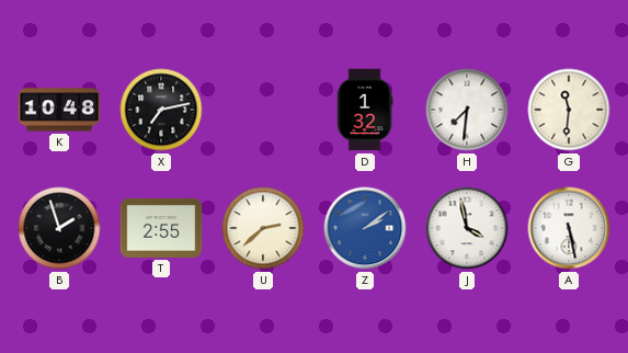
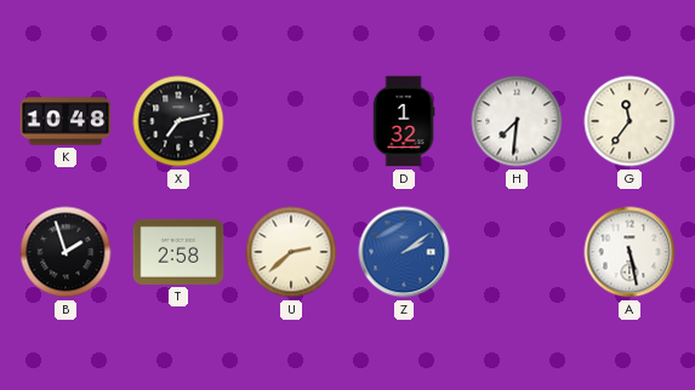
G: 11:31 -> 11:36 (630, 121)
T: 2:55 -> 2:58 (178, 252)
J: 3:58 -> none (467, 228)
